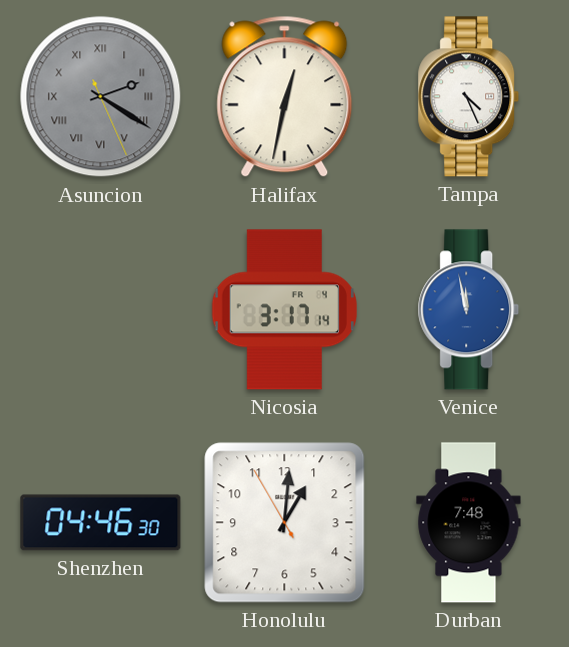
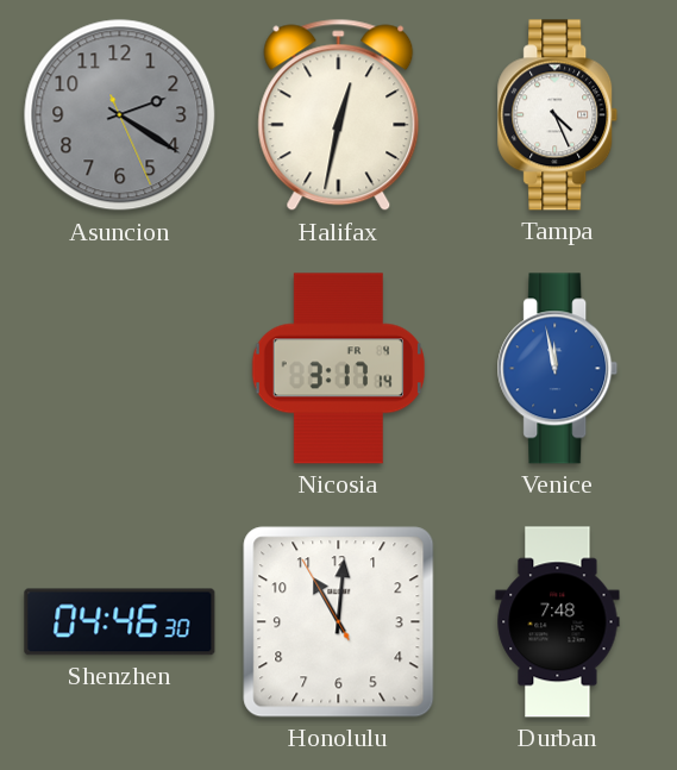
Asuncion numerals: Roman -> Arabic (120, 115)
Honolulu: 1:00 -> 11:00 (339, 622)
